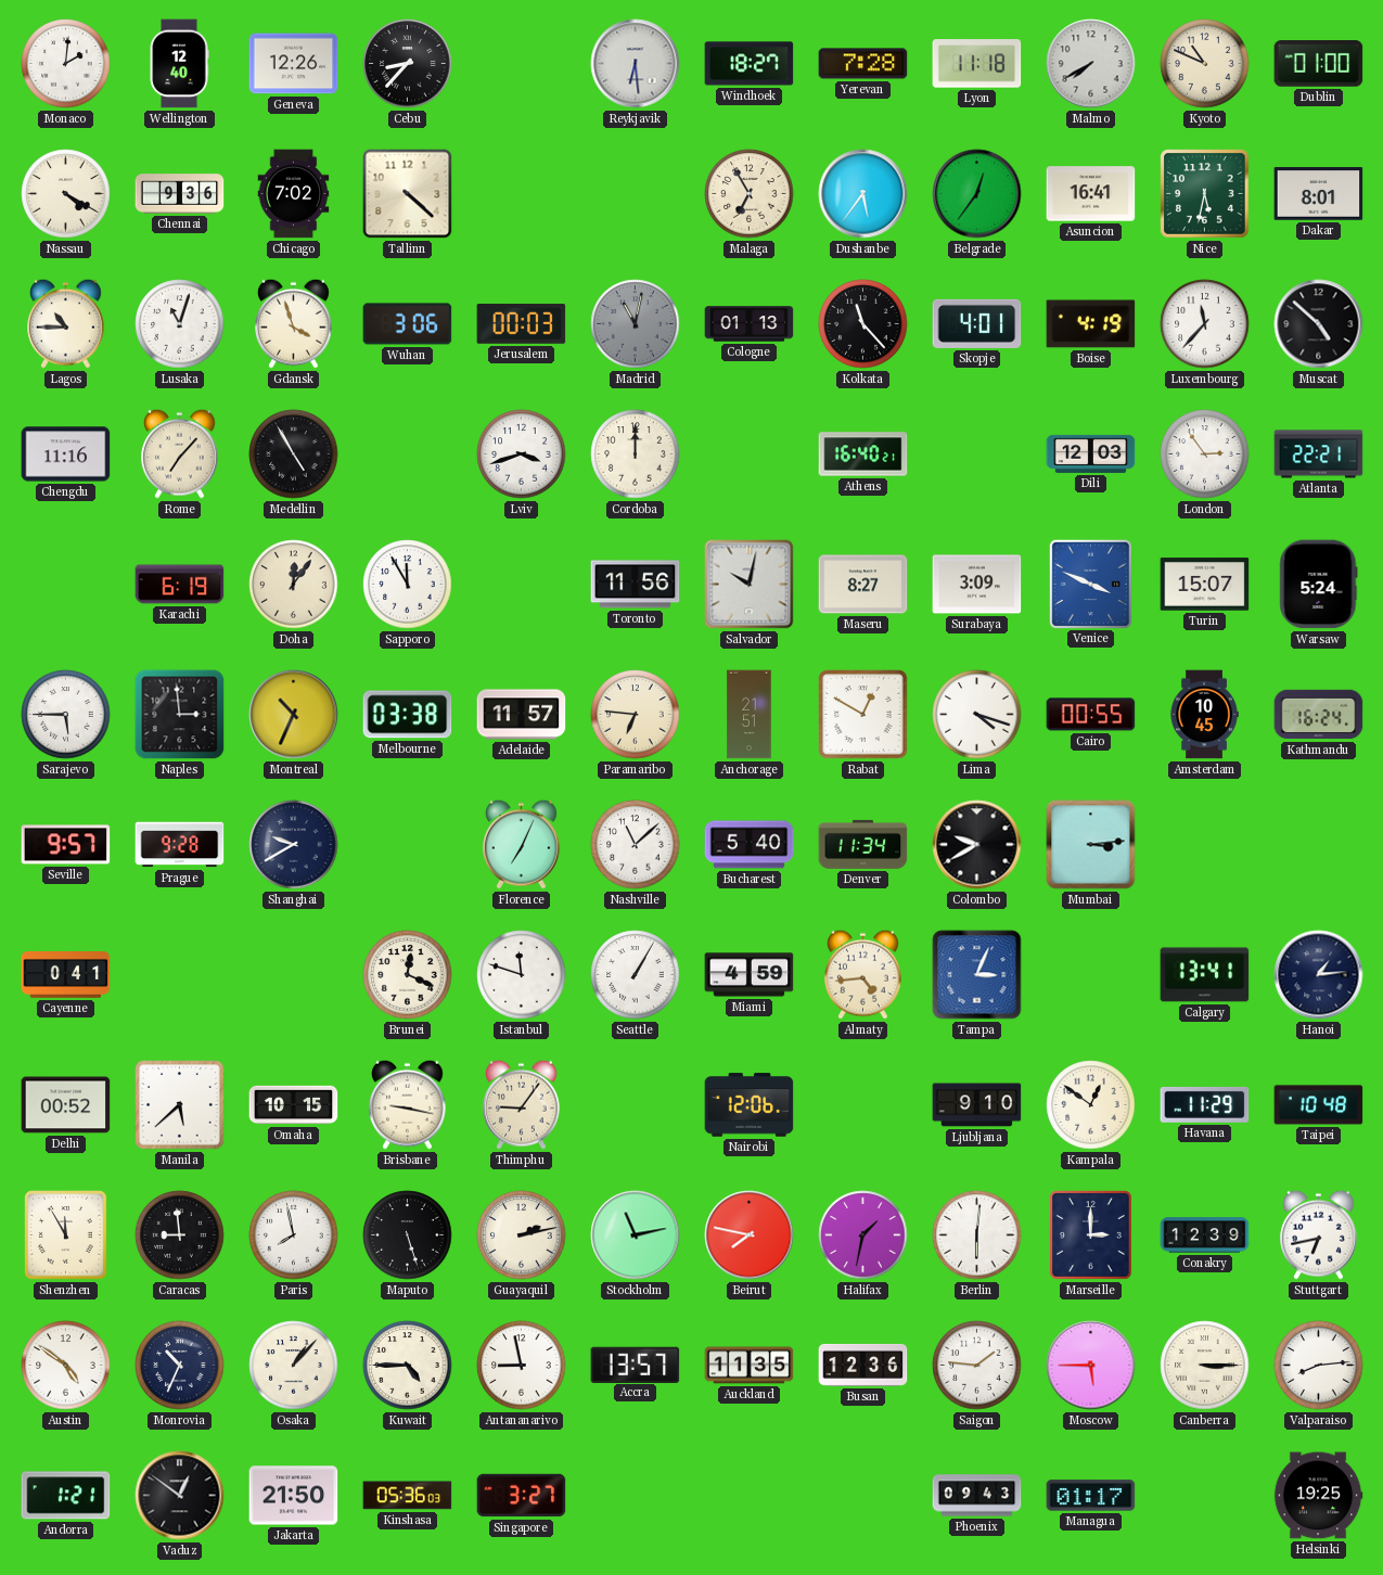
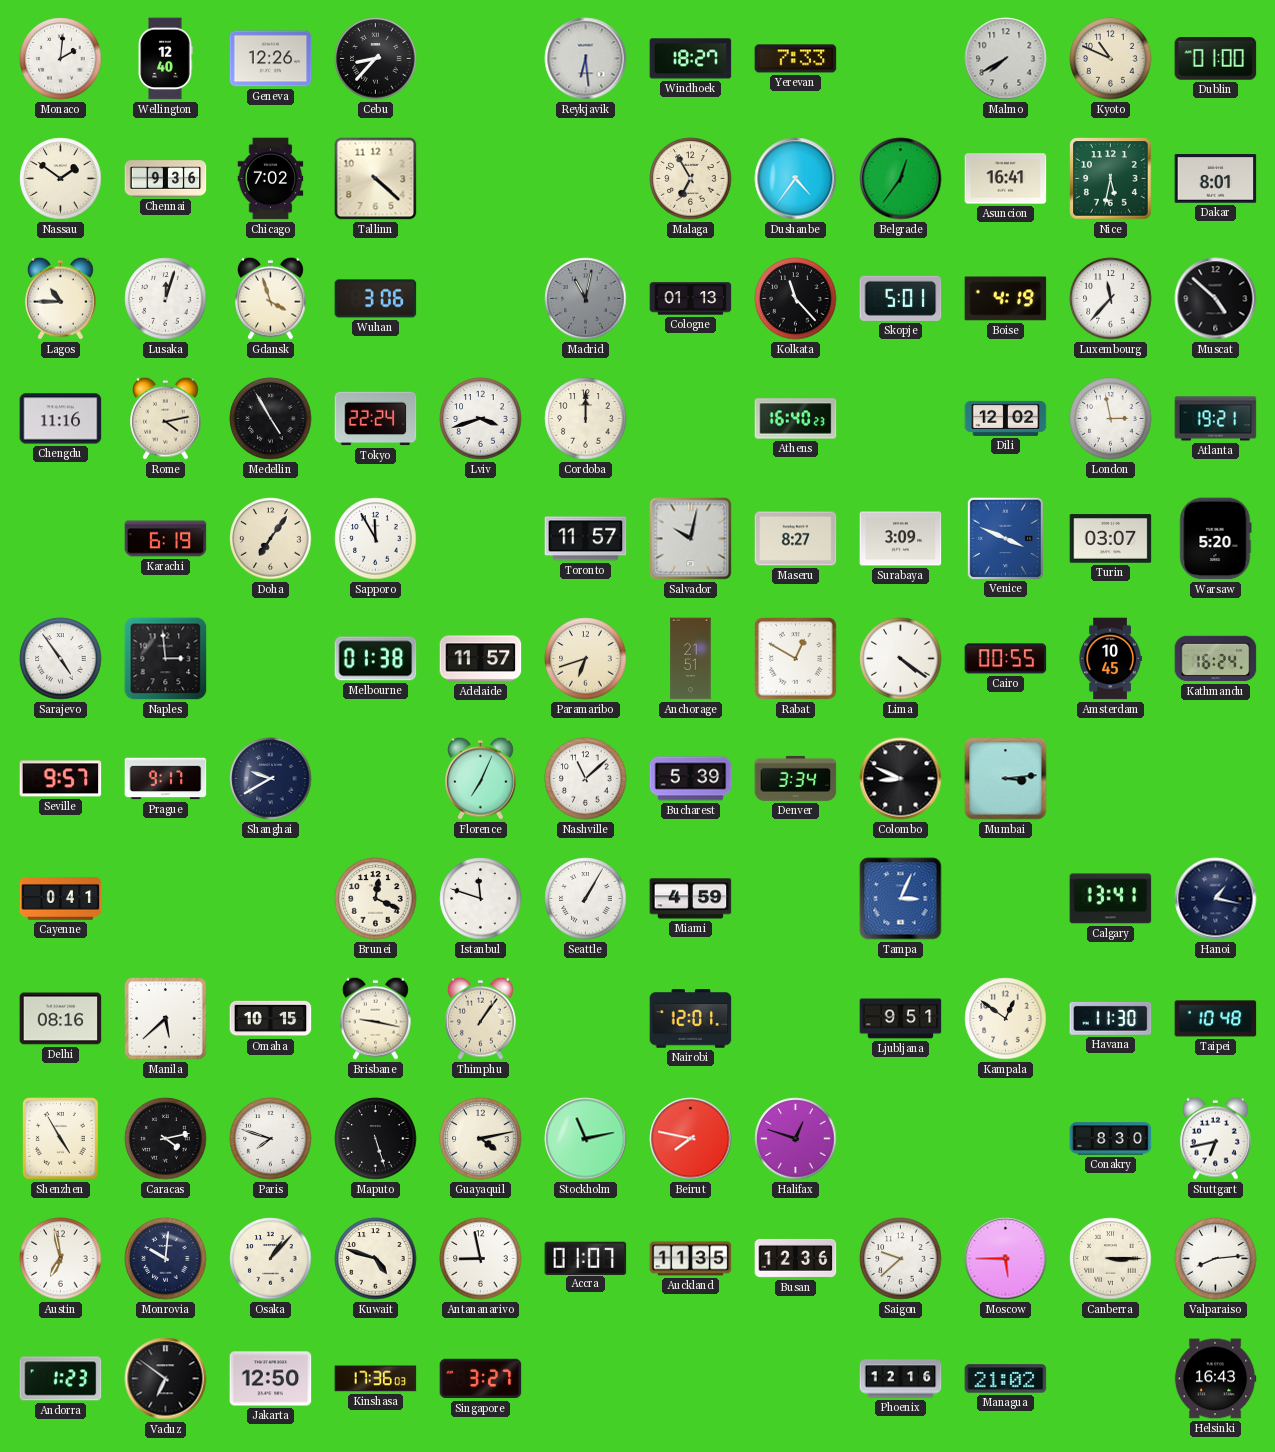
Yerevan: 7:28 -> 7:33 (796, 59)
Lyon: 11:18 -> none (977, 64)
Nassau: 4:20 -> 1:51 (61, 179)
Dushanbe: 5:36 -> 4:36 (796, 179)
Lusaka: 11:03 -> 12:03 (166, 299)
Jerusalem: 00:03 -> none (522, 323)
Skopje: 4:01 -> 5:01 (901, 298)
Rome: 7:07 -> 4:13 (166, 418)
Tokyo: none -> 22:24 (376, 419)
Athens: 16:40:21 -> 16:40:23 (796, 419)
Dili: 12:03 -> 12:02 (1006, 418)
London: 2:54 -> 2:58 (1111, 419)
Atlanta: 22:21 -> 19:21 (1216, 419)
Doha: 12:06 -> 7:06 (271, 539)
Toronto: 11:56 -> 11:57 (586, 539)
Turin: 15:07 -> 03:07 (1111, 539)
Warsaw: 5:24 -> 5:20 (1216, 539)
Sarajevo: 5:45 -> 4:54 (61, 659)
Montreal: 10:34 -> none (294, 715)
Melbourne: 03:38 -> 01:38 (376, 659)
Paramaribo: 6:46 -> 6:42 (586, 659)
Lima: 4:18 -> 4:21 (901, 659)
Prague: 9:28 -> 9:17 (166, 779)
Bucharest: 5:40 -> 5:39 (691, 779)
Denver: 11:34 -> 3:34 (796, 778)
Colombo: 9:40 -> 8:49 (901, 779)
Almaty: 4:44 -> none (863, 974)
Hanoi: 1:14 -> 1:17 (1216, 899)
Delhi: 00:52 -> 08:16 (61, 1019)
Thimphu: 9:06 -> 1:06 (481, 1018)
Nairobi: 12:06 -> 12:01 (691, 1019)
Ljubljana: 9:10 -> 9:51 (901, 1019)
Havana: 11:29 -> 11:30 (1111, 1018)
Shenzhen: 11:55 -> 4:55 (61, 1139)
Caracas: 8:59 -> 4:13 (166, 1139)
Paris: 7:58 -> 7:48 (271, 1139)
Guayaquil: 2:13 -> 4:13 (481, 1139)
Halifax: 1:32 -> 12:48 (796, 1139)
Berlin: 6:01 -> none (977, 1235)
Marseille: 3:00 -> none (1091, 1235)
Conakry: 12:39 -> 8:30 (1111, 1139)
Austin: 4:51 -> 6:58 (61, 1259)
Monrovia: 10:34 -> 10:01 (166, 1259)
Kuwait: 4:45 -> 4:48 (376, 1259)
Accra: 13:57 -> 01:07 (586, 1258)
Saigon: 1:46 -> 9:38 (901, 1259)
Andorra: 1:21 -> 1:23 (61, 1379)
Vaduz: 12:51 -> 6:51 (166, 1379)
Jakarta: 21:50 -> 12:50 (271, 1379)
Kinshasa: 05:36 -> 17:36 (376, 1379)
Phoenix: 09:43 -> 12:16 (901, 1379)
Managua: 01:17 -> 21:02 (1006, 1379)
Helsinki: 19:25 -> 16:43 (1215, 1379)
